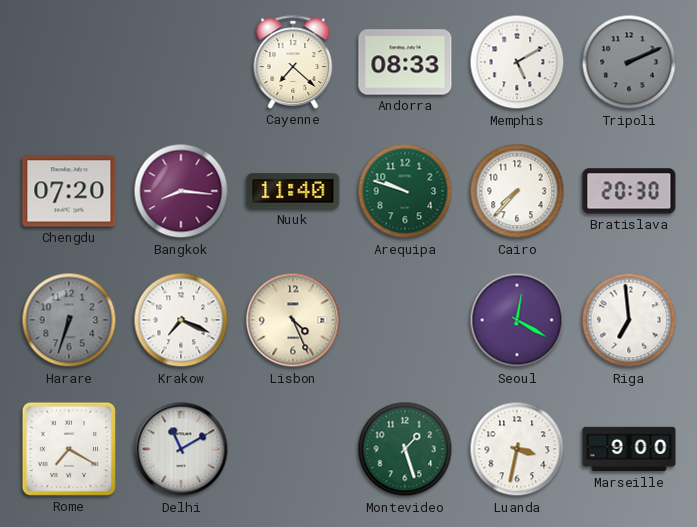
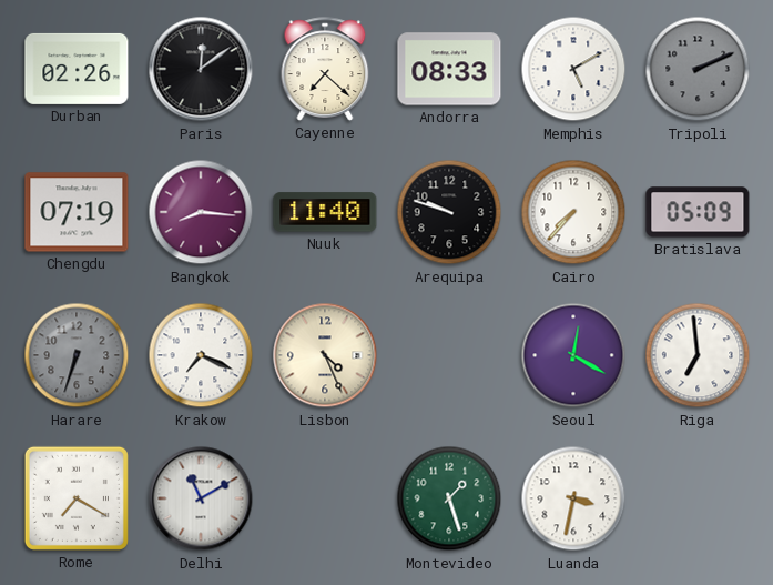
Durban: none -> 02:26 (77, 69)
Paris: none -> 12:09 (201, 69)
Chengdu: 07:20 -> 07:19 (77, 212)
Arequipa dial: green -> black (449, 212)
Bratislava: 20:30 -> 05:09 (698, 212)
Marseille: 9:00 -> none (629, 449)
